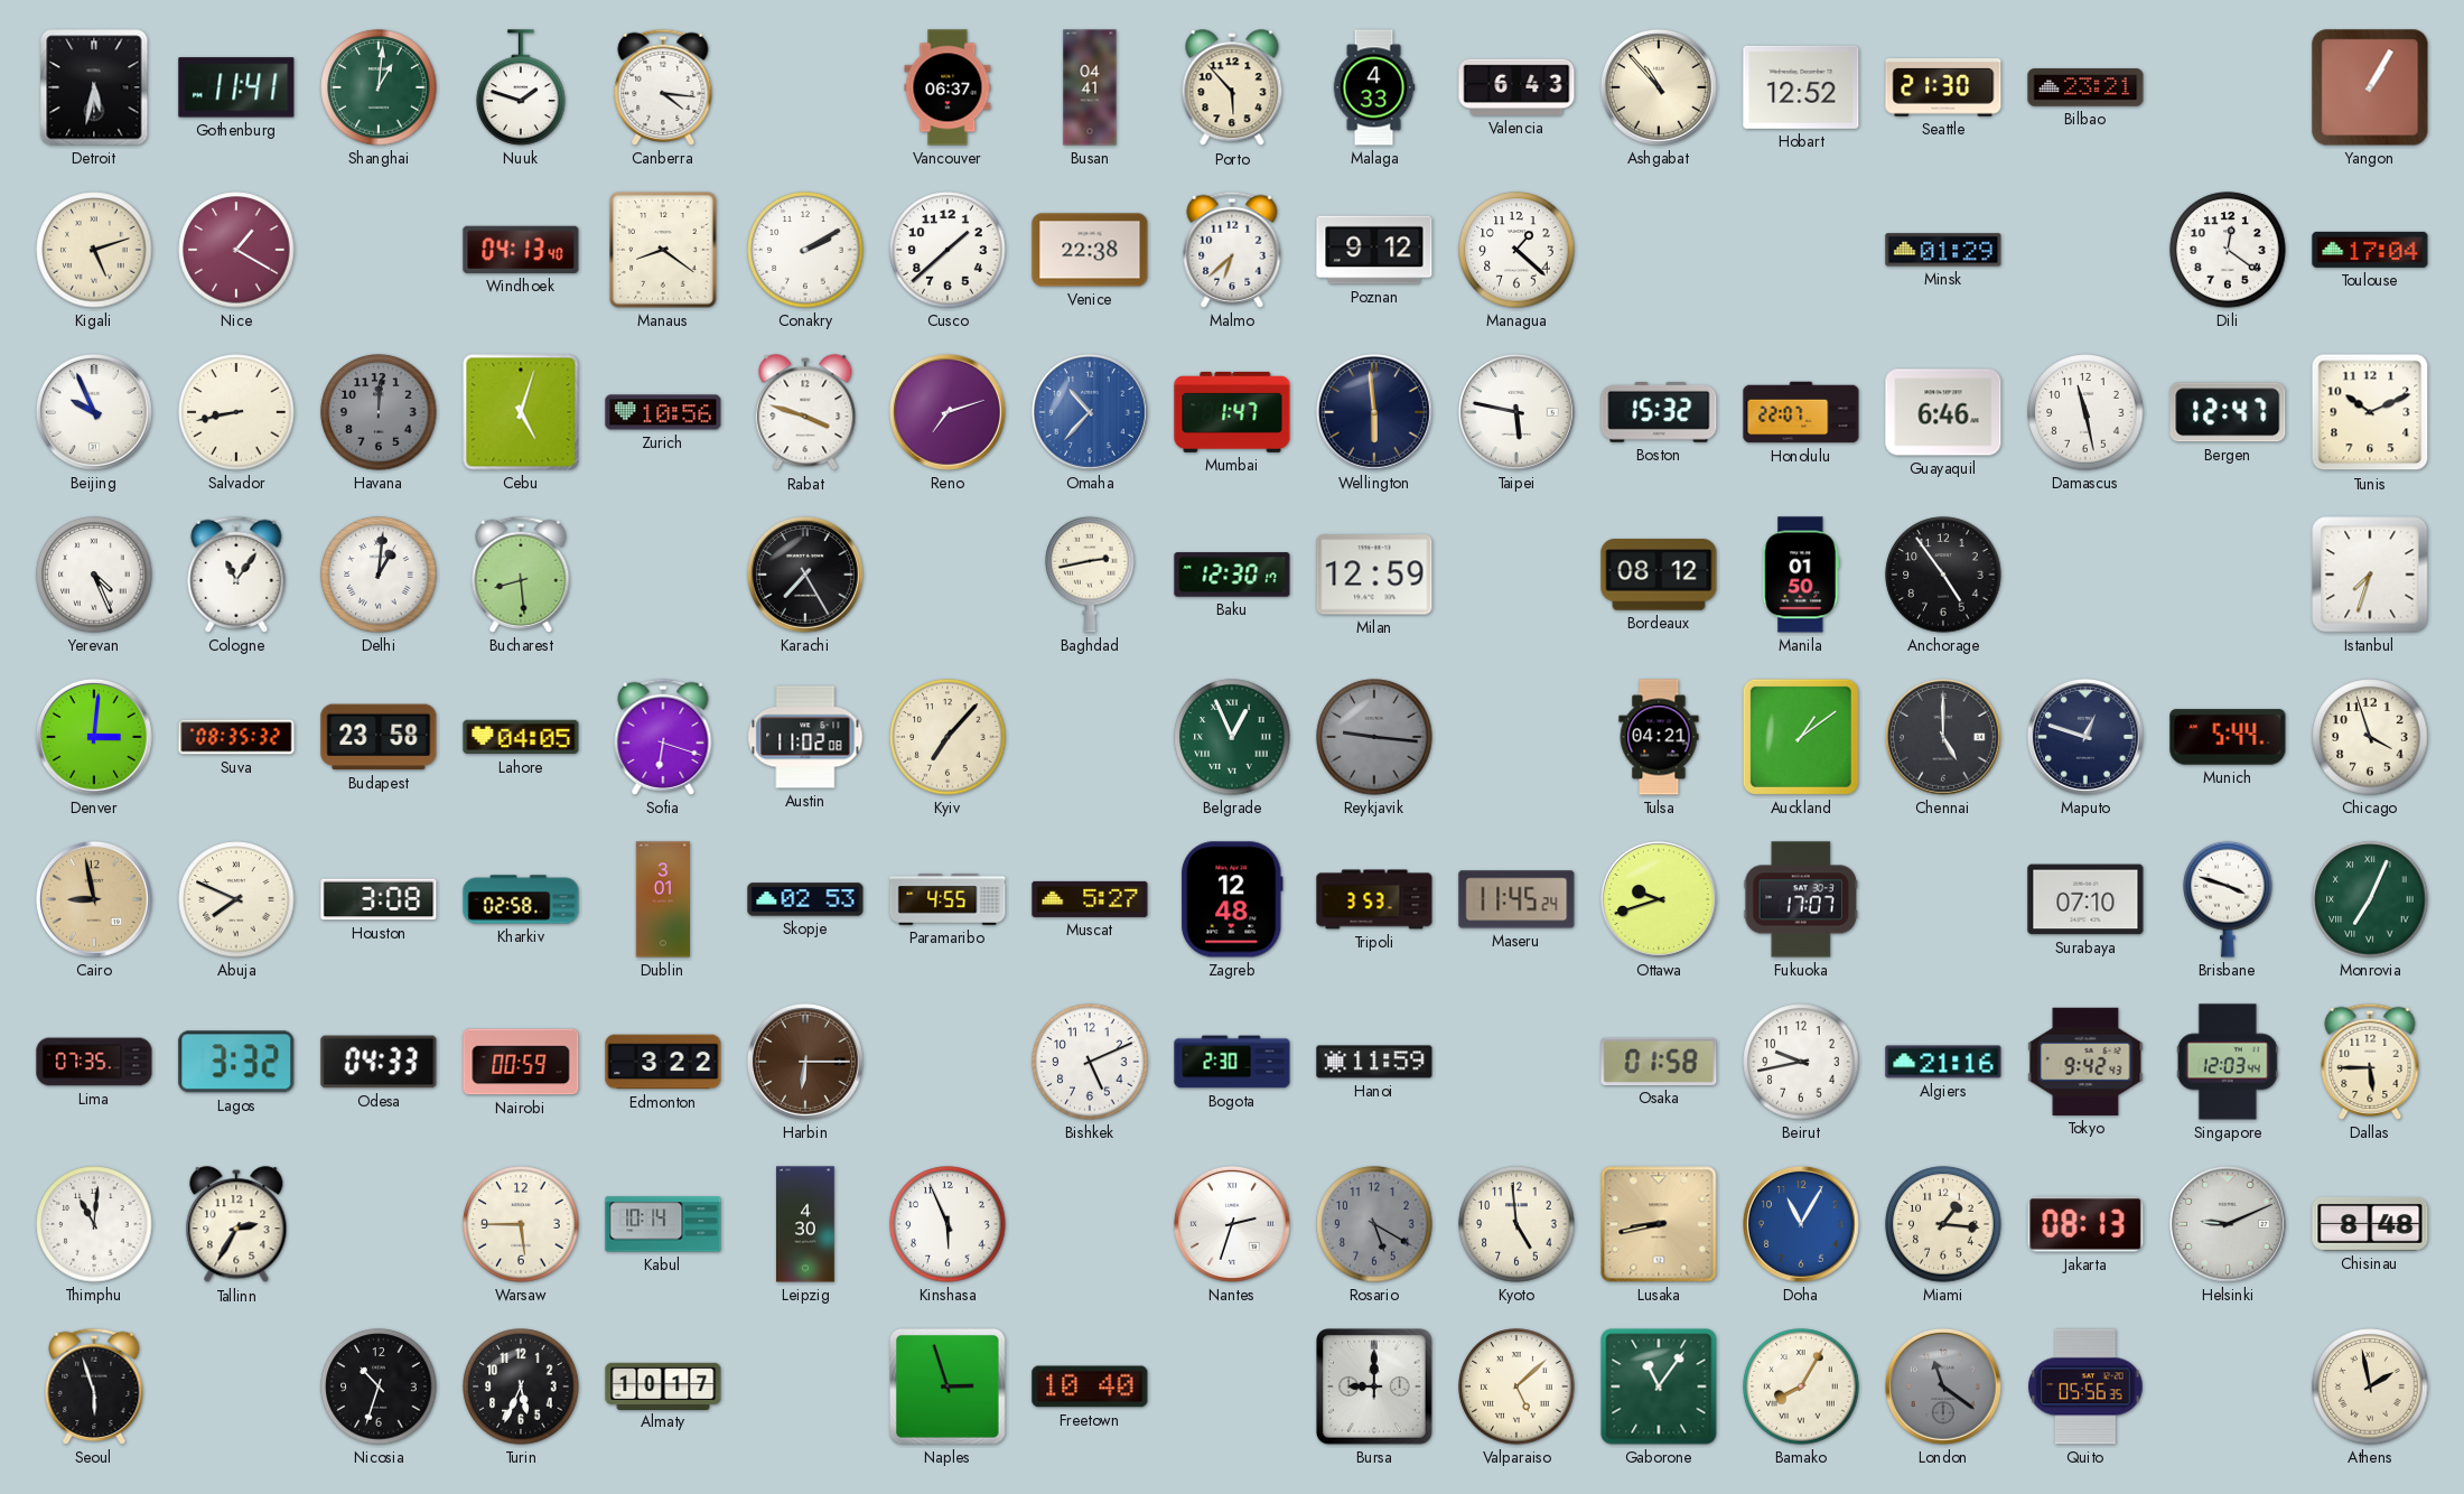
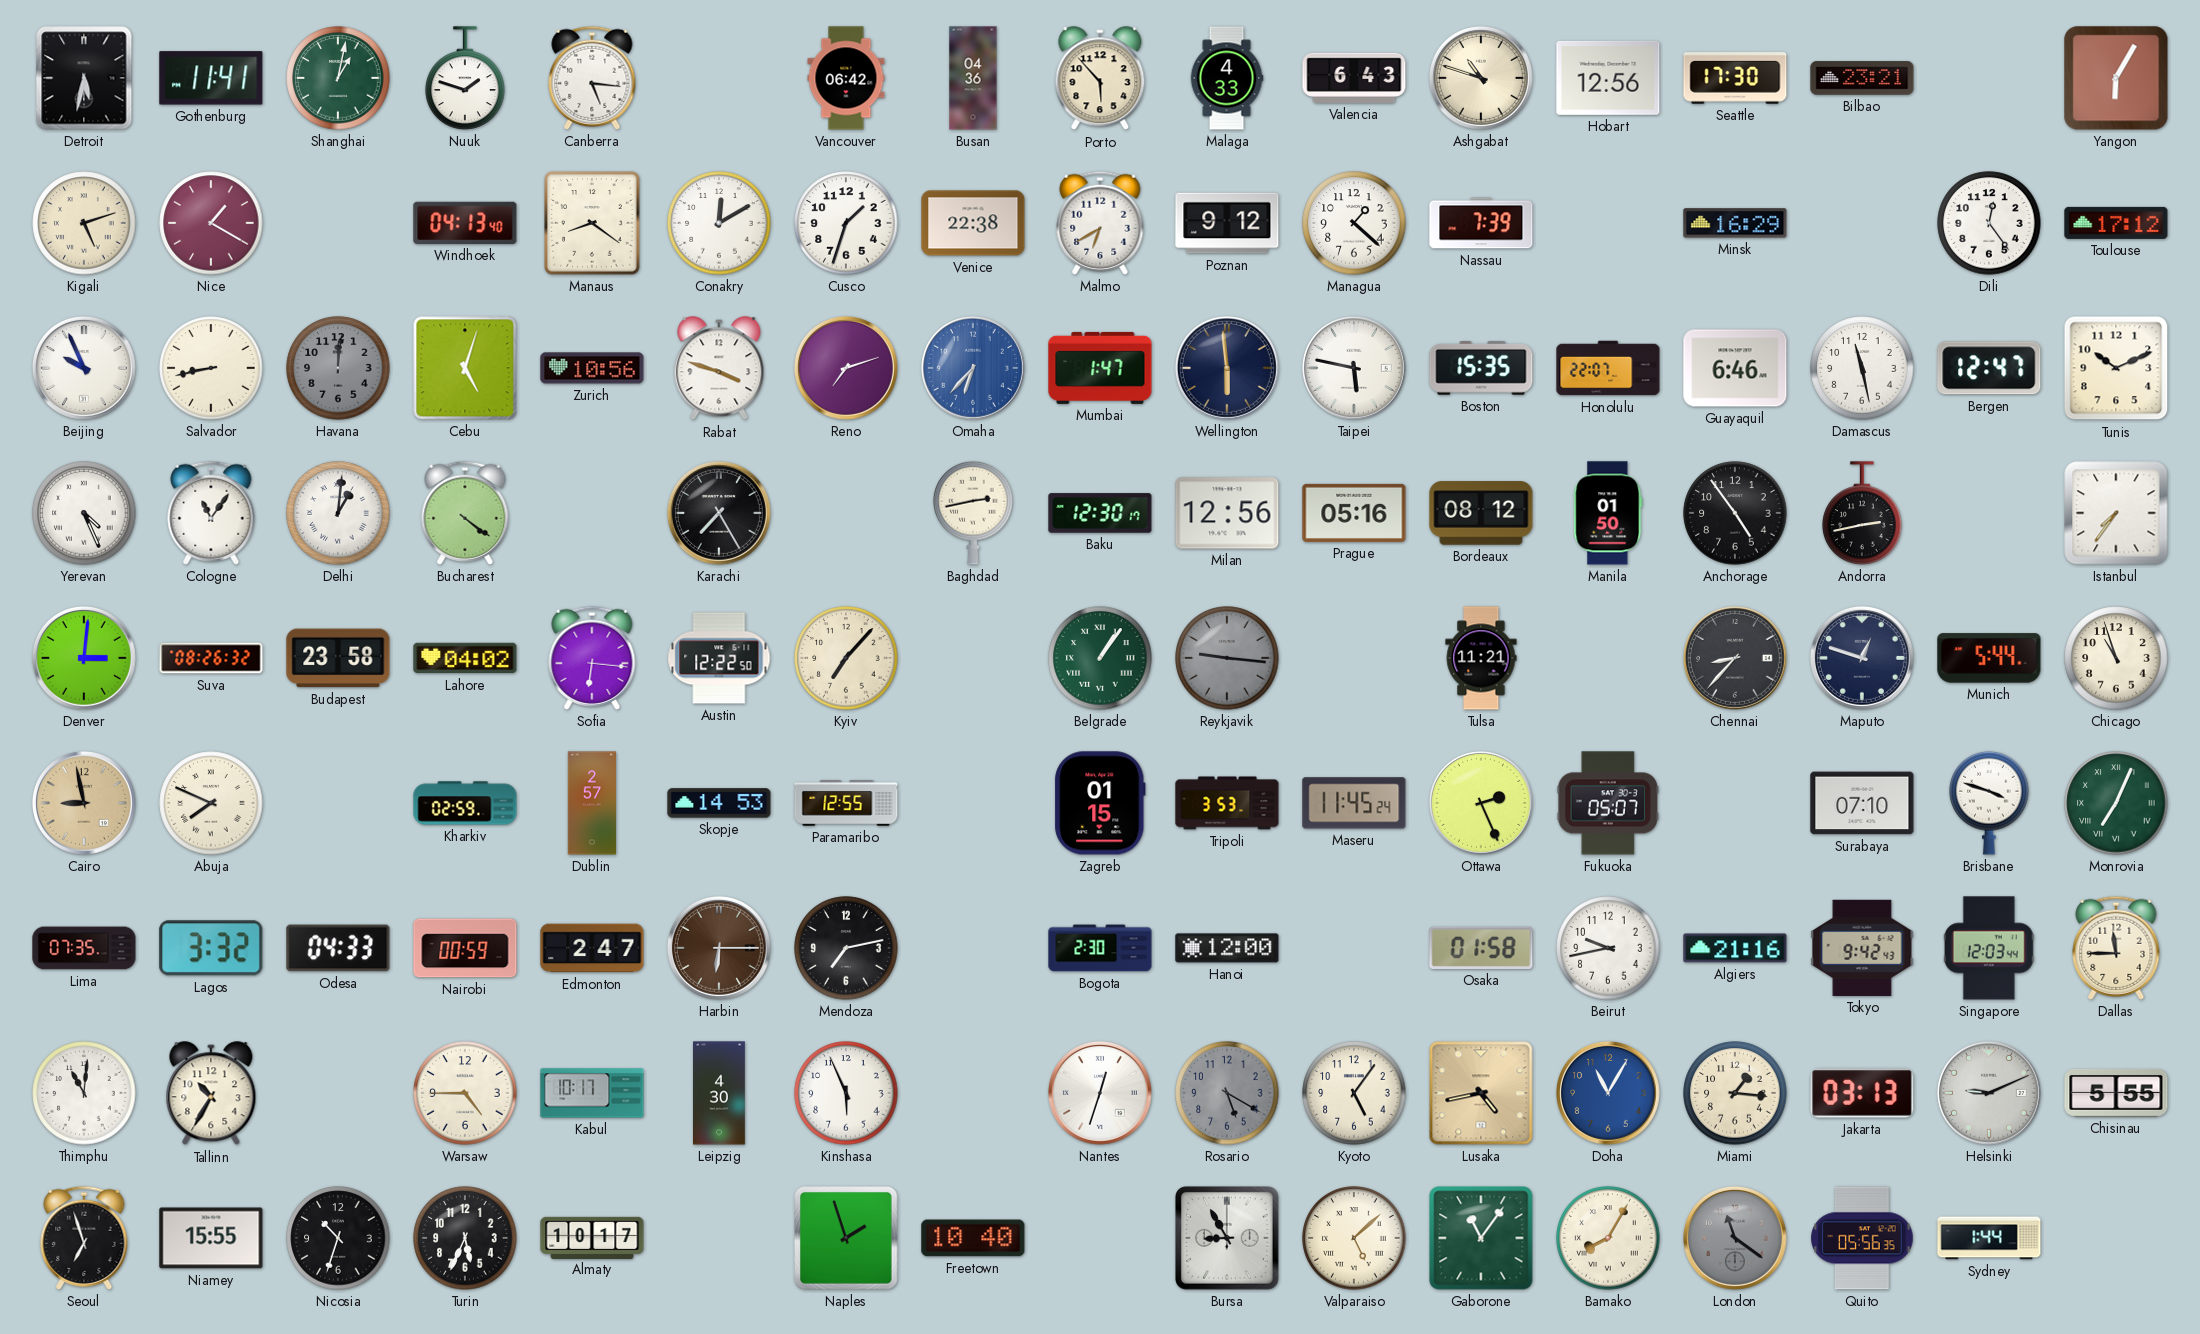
Shanghai: 1:01 -> 1:02 (338, 78)
Canberra: 4:16 -> 5:16 (592, 78)
Vancouver: 06:37 -> 06:42 (846, 78)
Busan: 04:41 -> 04:36 (973, 78)
Ashgabat: 10:53 -> 10:48 (1481, 78)
Hobart: 12:52 -> 12:56 (1608, 78)
Seattle: 21:30 -> 17:30 (1735, 79)
Yangon: 1:05 -> 6:05 (2116, 78)
Conakry: 2:10 -> 12:10 (719, 223)
Cusco: 1:38 -> 1:33 (846, 223)
Malmo: 6:38 -> 6:40 (1100, 223)
Nassau: none -> 7:39 (1481, 223)
Minsk: 01:29 -> 16:29 (1735, 223)
Dili: 12:21 -> 12:24 (1989, 223)
Toulouse: 17:04 -> 17:12 (2116, 223)
Omaha: 10:37 -> 6:37 (973, 368)
Boston: 15:32 -> 15:35 (1481, 369)
Bucharest: 8:29 -> 4:21 (465, 513)
Milan: 12:59 -> 12:56 (1227, 513)
Prague: none -> 05:16 (1354, 513)
Andorra: none -> 2:43 (1862, 513)
Istanbul: 7:33 -> 7:36 (2116, 513)
Suva: 08:35 -> 08:26 (211, 658)
Lahore: 04:05 -> 04:02 (465, 658)
Sofia: 6:18 -> 6:16 (592, 658)
Austin: 11:02 -> 12:22 (719, 658)
Belgrade: 12:56 -> 1:06 (1100, 658)
Tulsa: 04:21 -> 11:21 (1481, 658)
Auckland: 1:09 -> none (1801, 737)
Chennai: 5:00 -> 8:37 (1735, 658)
Chicago: 3:57 -> 10:57 (2116, 658)
Houston: 3:08 -> none (379, 899)
Kharkiv: 02:58 -> 02:59 (465, 803)
Dublin: 3:01 -> 2:57 (592, 803)
Skopje: 02:53 -> 14:53 (719, 803)
Paramaribo: 4:55 -> 12:55 (846, 804)
Muscat: 5:27 -> none (1090, 899)
Zagreb: 12:48 -> 01:15 (1100, 803)
Ottawa: 9:42 -> 2:26 (1481, 803)
Fukuoka: 17:07 -> 05:07 (1607, 803)
Edmonton: 3:22 -> 2:47 (592, 948)
Mendoza: none -> 7:13 (846, 948)
Bishkek: 5:11 -> none (1090, 1062)
Hanoi: 11:59 -> 12:00 (1227, 948)
Dallas: 5:45 -> 11:45 (2116, 948)
Tallinn: 2:35 -> 10:35 (211, 1094)
Warsaw: 5:45 -> 4:45 (465, 1093)
Kabul: 10:14 -> 10:17 (592, 1093)
Nantes: 2:33 -> 12:33 (1100, 1093)
Kyoto: 4:59 -> 5:06 (1354, 1093)
Lusaka: 8:43 -> 4:43 (1481, 1093)
Jakarta: 08:13 -> 03:13 (1862, 1093)
Chisinau: 8:48 -> 5:55 (2116, 1093)
Seoul: 5:57 -> 6:57 (84, 1238)
Niamey: none -> 15:55 (211, 1238)
Naples: 2:57 -> 1:57 (847, 1239)
Bursa: 9:00 -> 8:55 (1228, 1239)
Sydney: none -> 1:44 (1989, 1238)
Athens: 1:58 -> none (2370, 1386)
